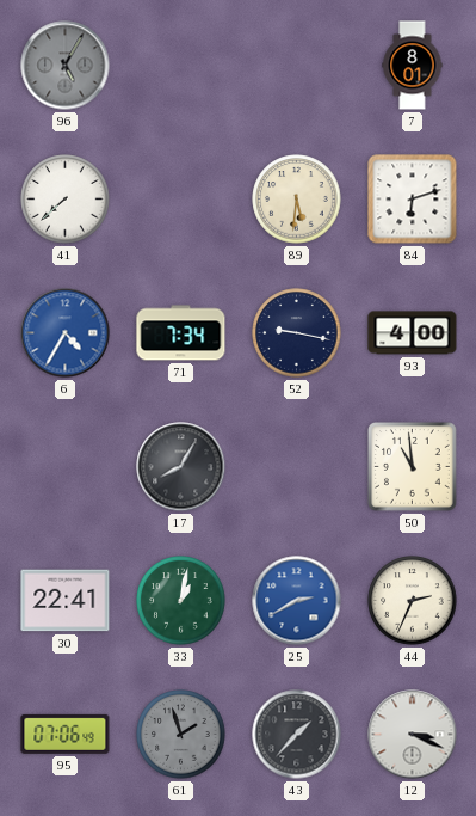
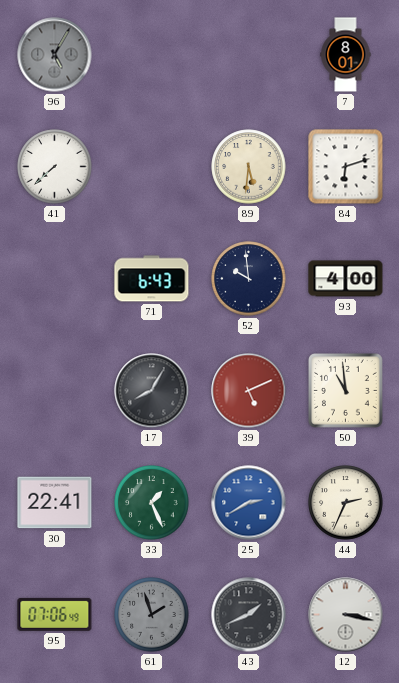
6: 4:35 -> none (66, 333)
71: 7:34 -> 6:43 (152, 279)
52: 9:17 -> 9:59 (249, 279)
39: none -> 5:11 (249, 391)
33: 1:02 -> 1:26 (152, 503)
43: 1:37 -> 1:41 (249, 615)
12: 3:19 -> 3:17 (346, 615)
